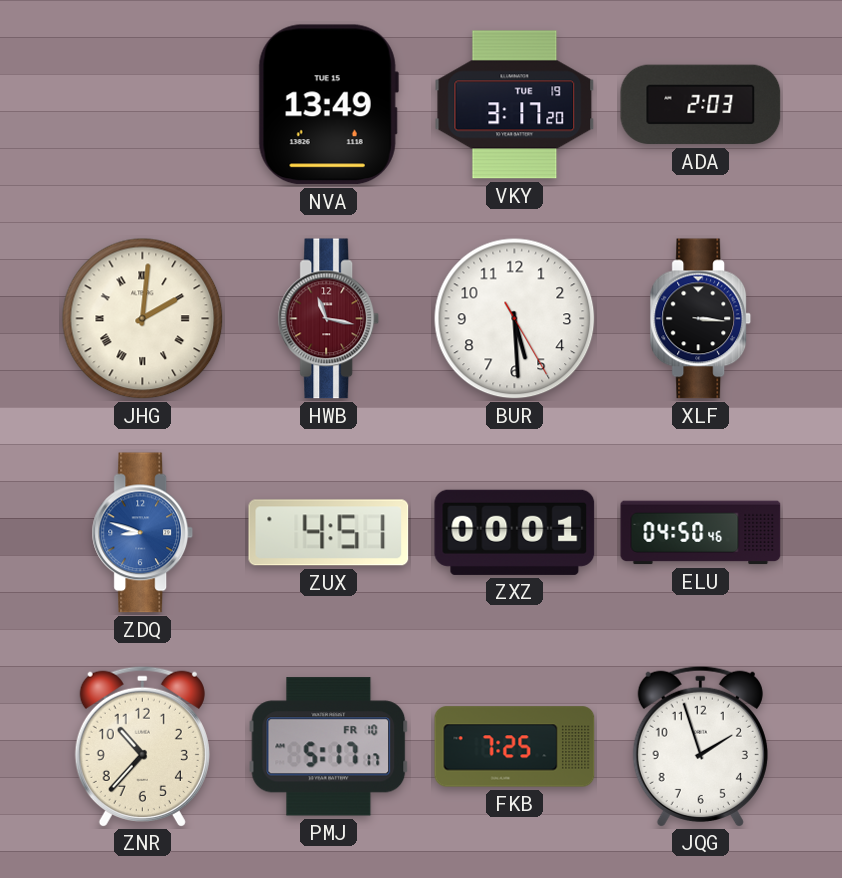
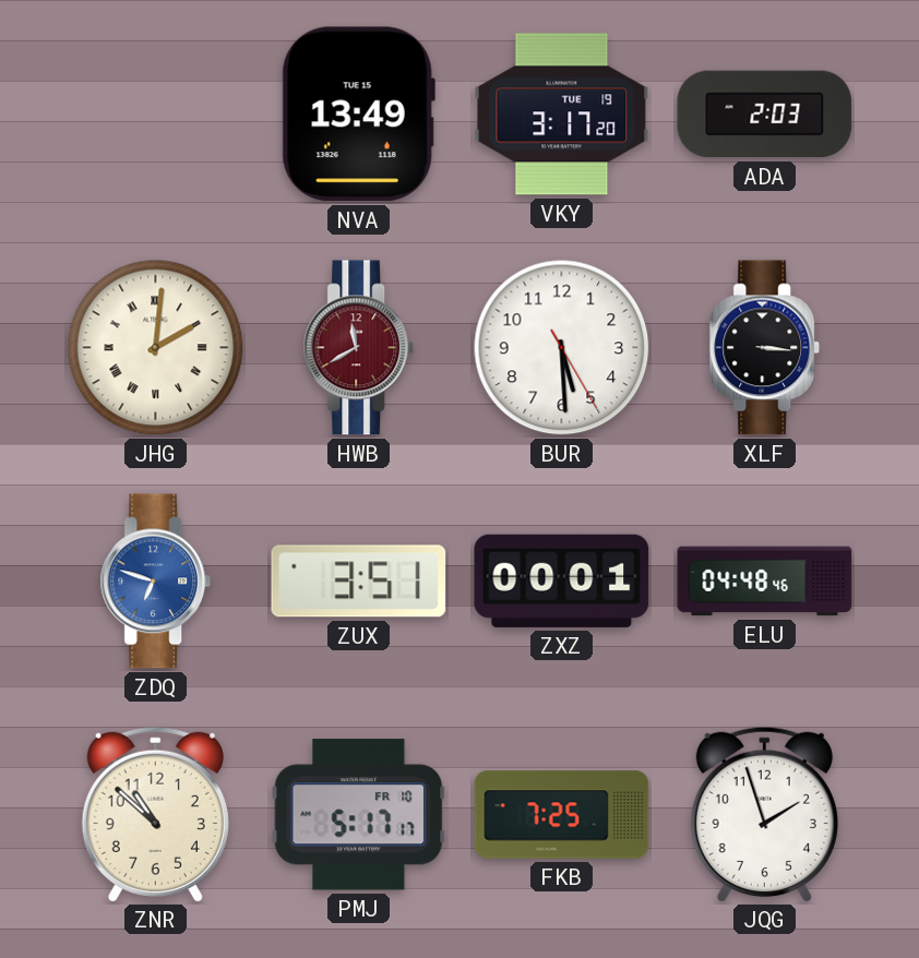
HWB: 11:17 -> 11:40 (359, 348)
ZDQ: 8:48 -> 6:48 (156, 582)
ZUX: 4:51 -> 3:51 (359, 582)
ELU: 04:50 -> 04:48 (765, 582)
ZNR: 10:37 -> 10:52 (155, 814)
